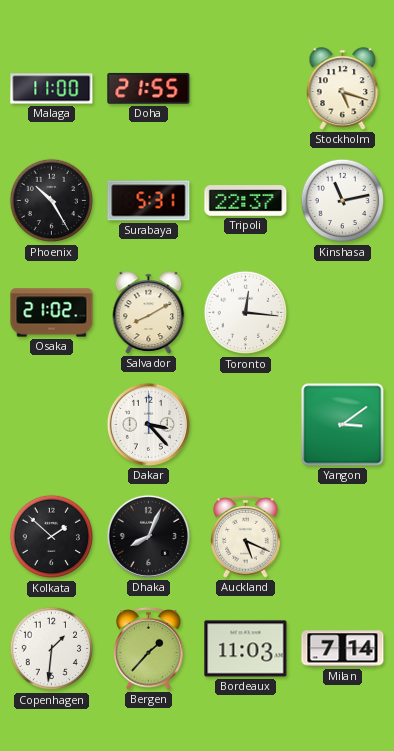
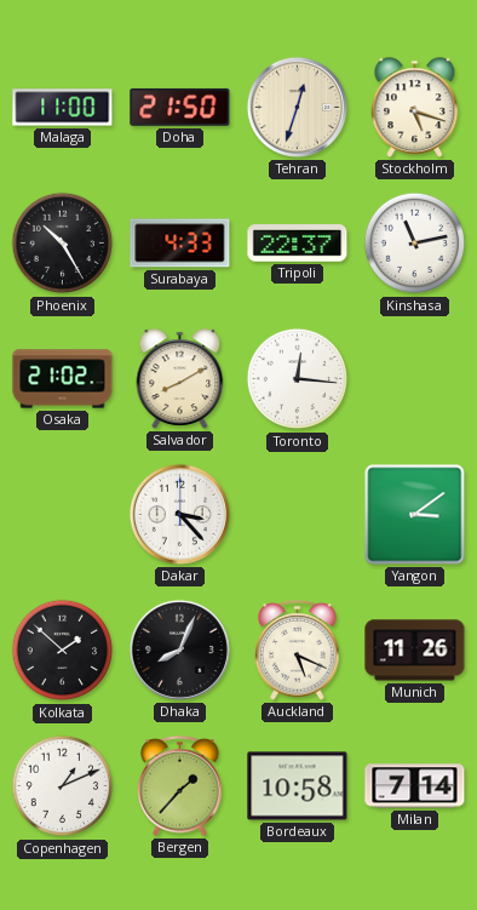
Doha: 21:55 -> 21:50 (180, 107)
Tehran: none -> 12:33 (297, 107)
Surabaya: 5:31 -> 4:33 (180, 244)
Munich: none -> 11:26 (415, 651)
Copenhagen: 1:31 -> 1:11 (63, 786)
Bordeaux: 11:03 -> 10:58 (298, 786)
